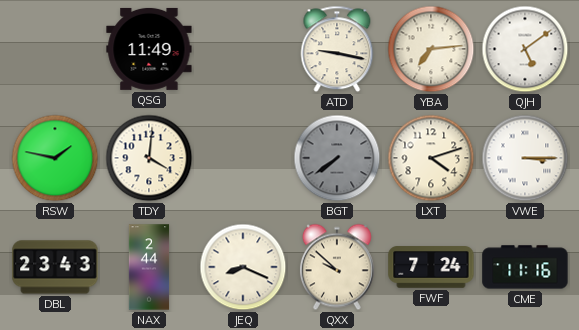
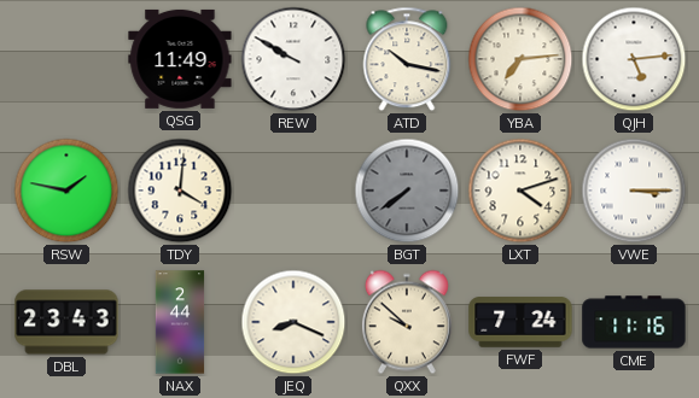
REW: none -> 9:50 (293, 59)
ATD: 9:17 -> 10:17 (407, 59)
QJH: 5:09 -> 5:14 (634, 59)
